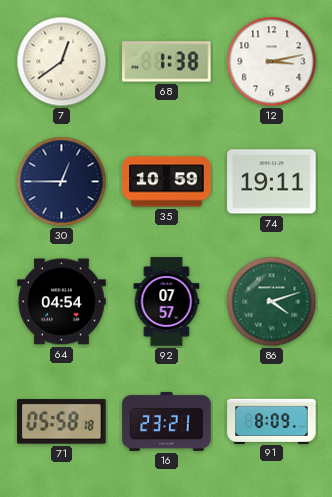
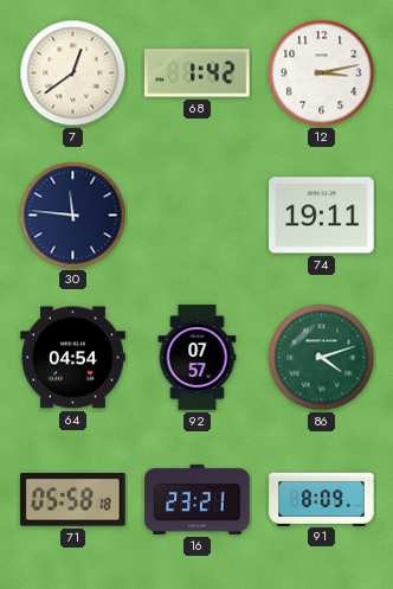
68: 1:38 -> 1:42 (198, 73)
30: 12:45 -> 11:46 (73, 216)
35: 10:59 -> none (167, 182)
